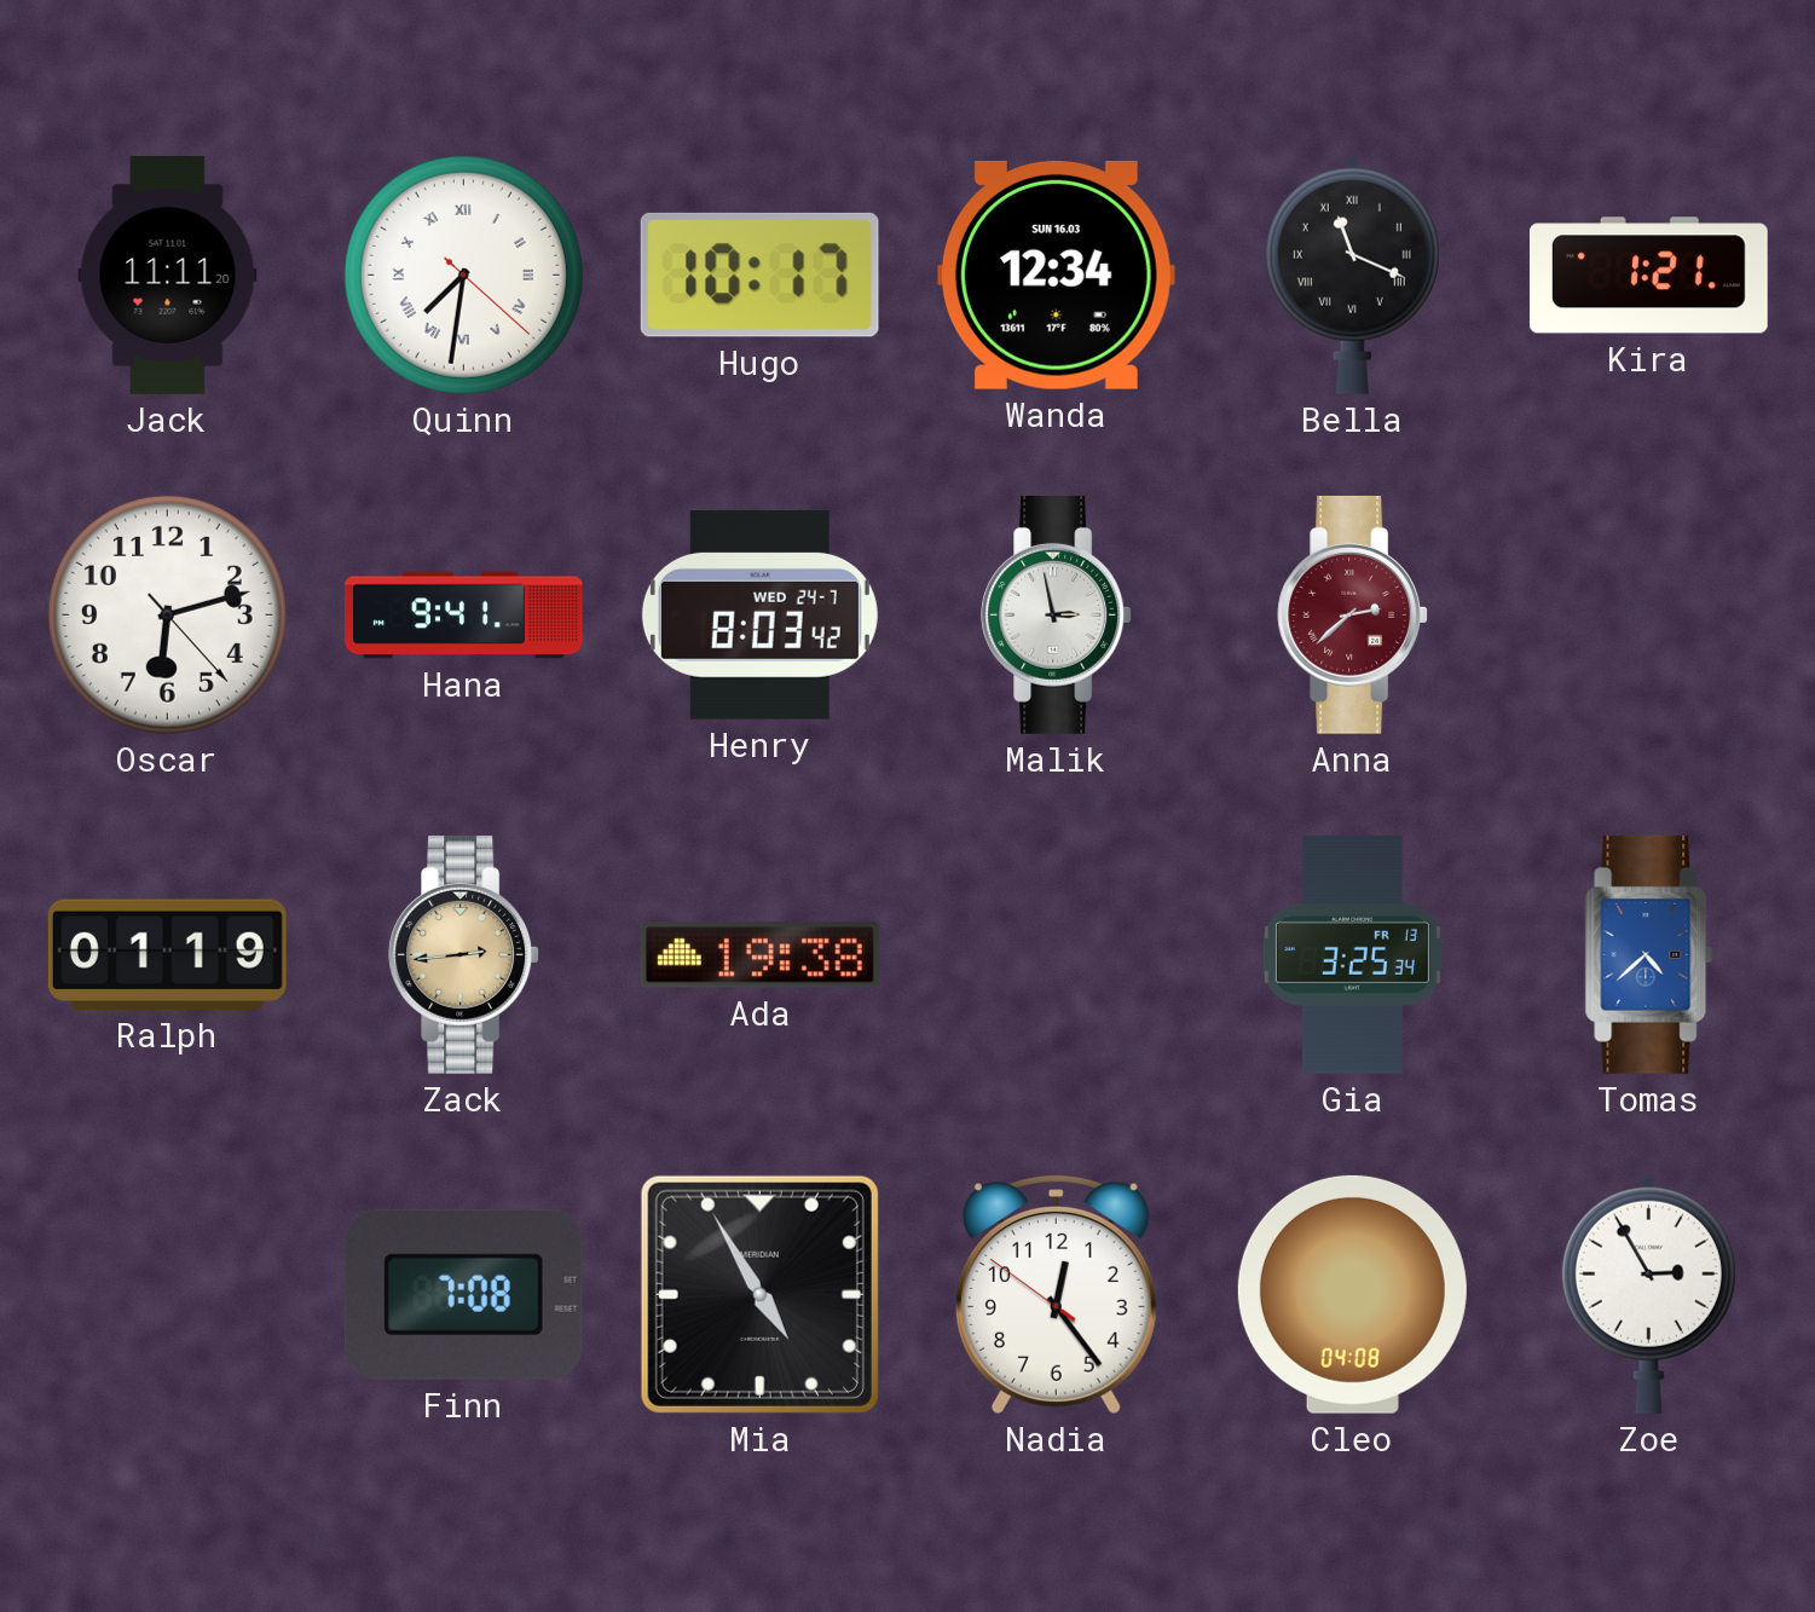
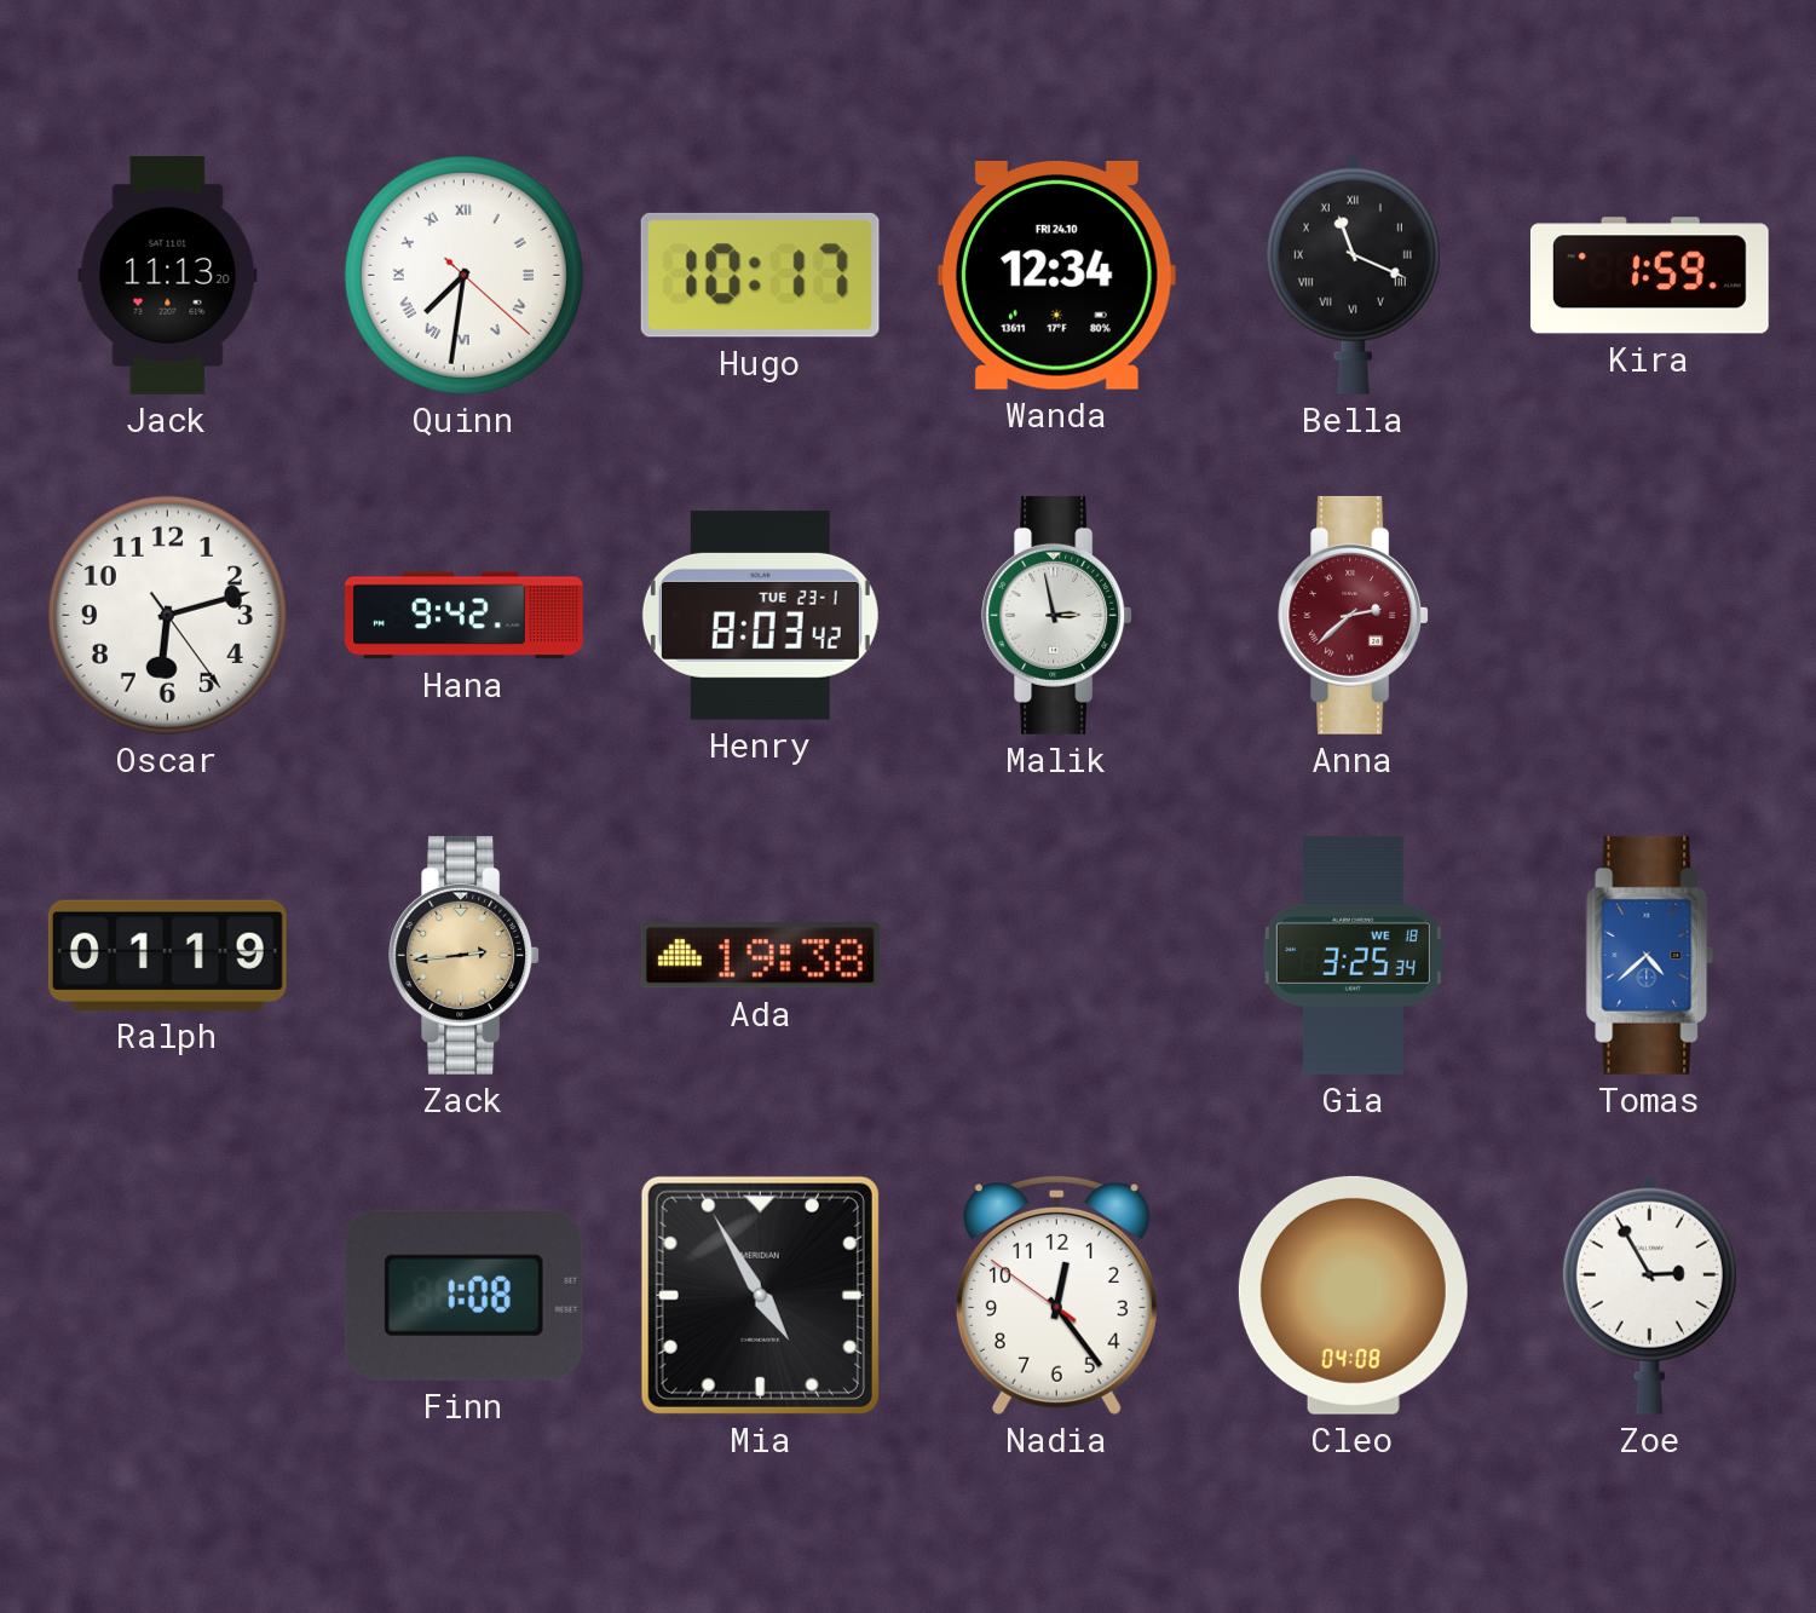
Jack: 11:11 -> 11:13 (168, 276)
Wanda date: SUN 16.03 -> FRI 24.10 (1056, 275)
Kira: 1:21 -> 1:59 (1649, 276)
Oscar: 6:12:23 -> 6:12:24 (167, 615)
Hana: 9:41 -> 9:42 (465, 616)
Henry date: WED 24-7 -> TUE 23-1 (760, 615)
Gia date: FR 13 -> WE 18 (1353, 955)
Finn: 7:08 -> 1:08 (463, 1295)
